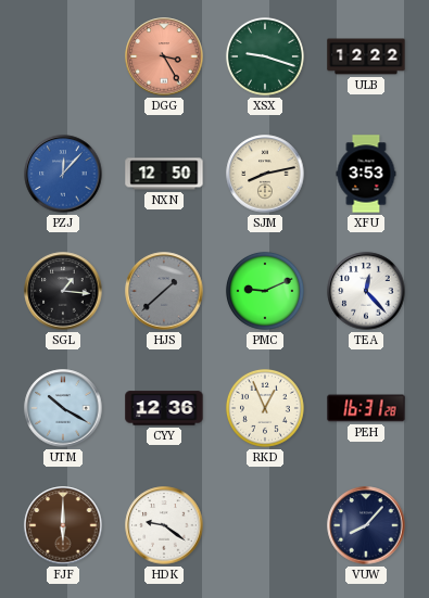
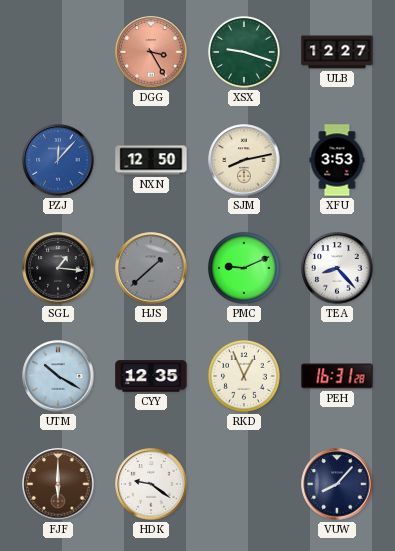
ULB: 12:22 -> 12:27 (337, 52)
TEA: 12:23 -> 8:23 (337, 268)
CYY: 12:36 -> 12:35 (151, 376)
